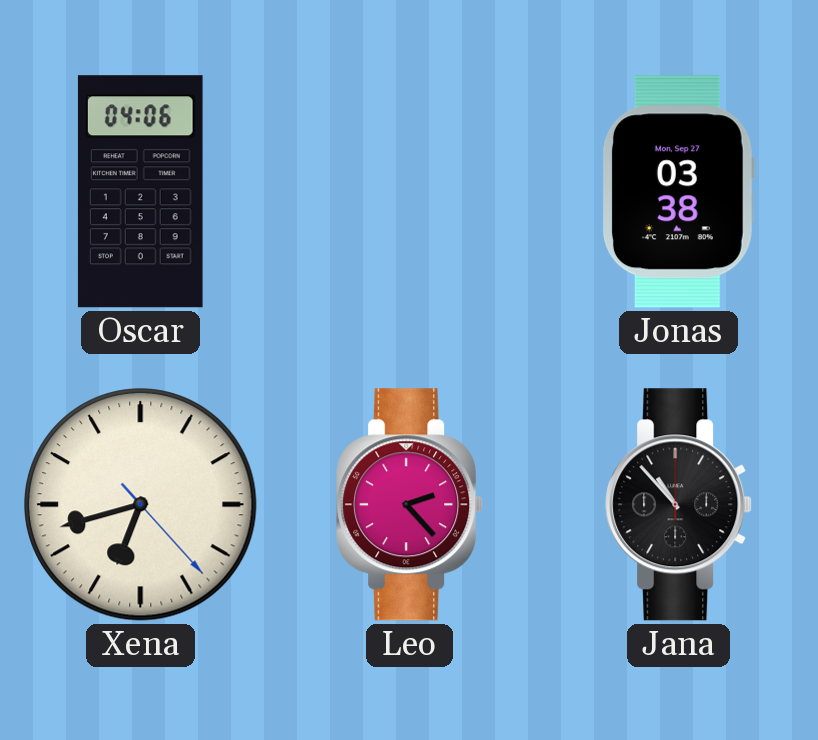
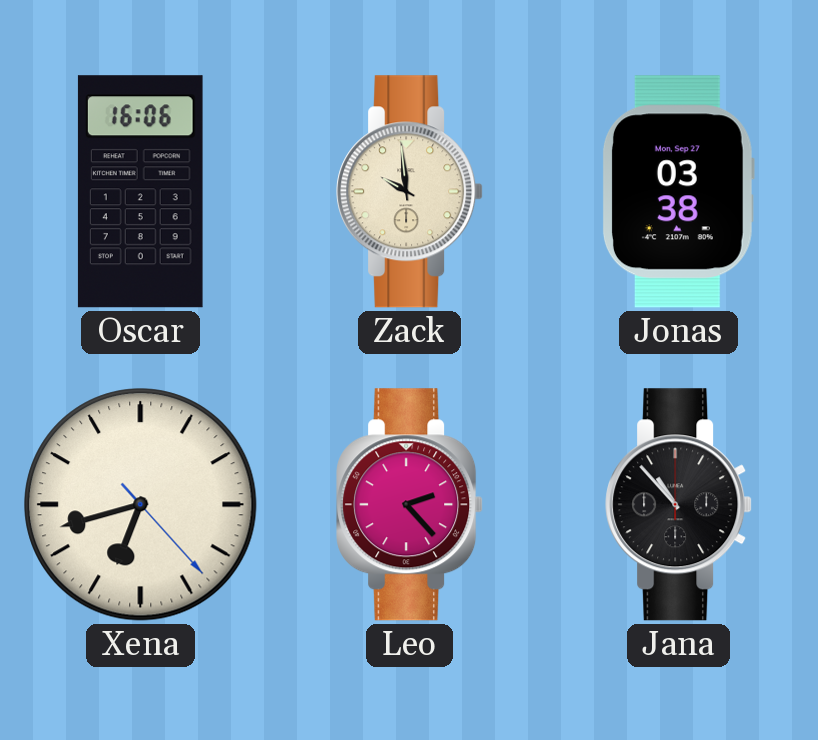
Oscar: 04:06 -> 16:06 (140, 192)
Zack: none -> 9:59 (410, 192)
